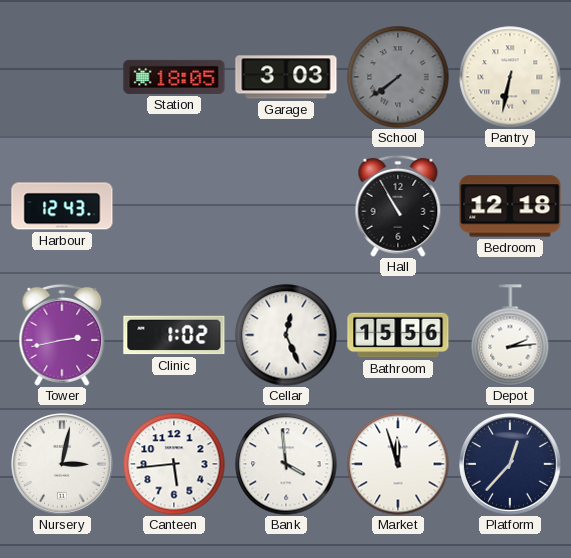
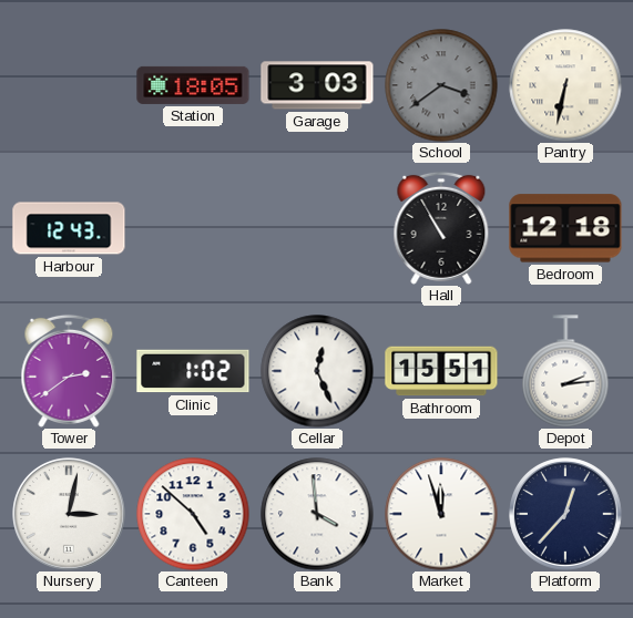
School: 7:39 -> 3:39 (441, 85)
Tower: 2:43 -> 2:39 (69, 371)
Bathroom: 15:56 -> 15:51 (441, 371)
Canteen: 5:44 -> 4:52 (193, 514)
